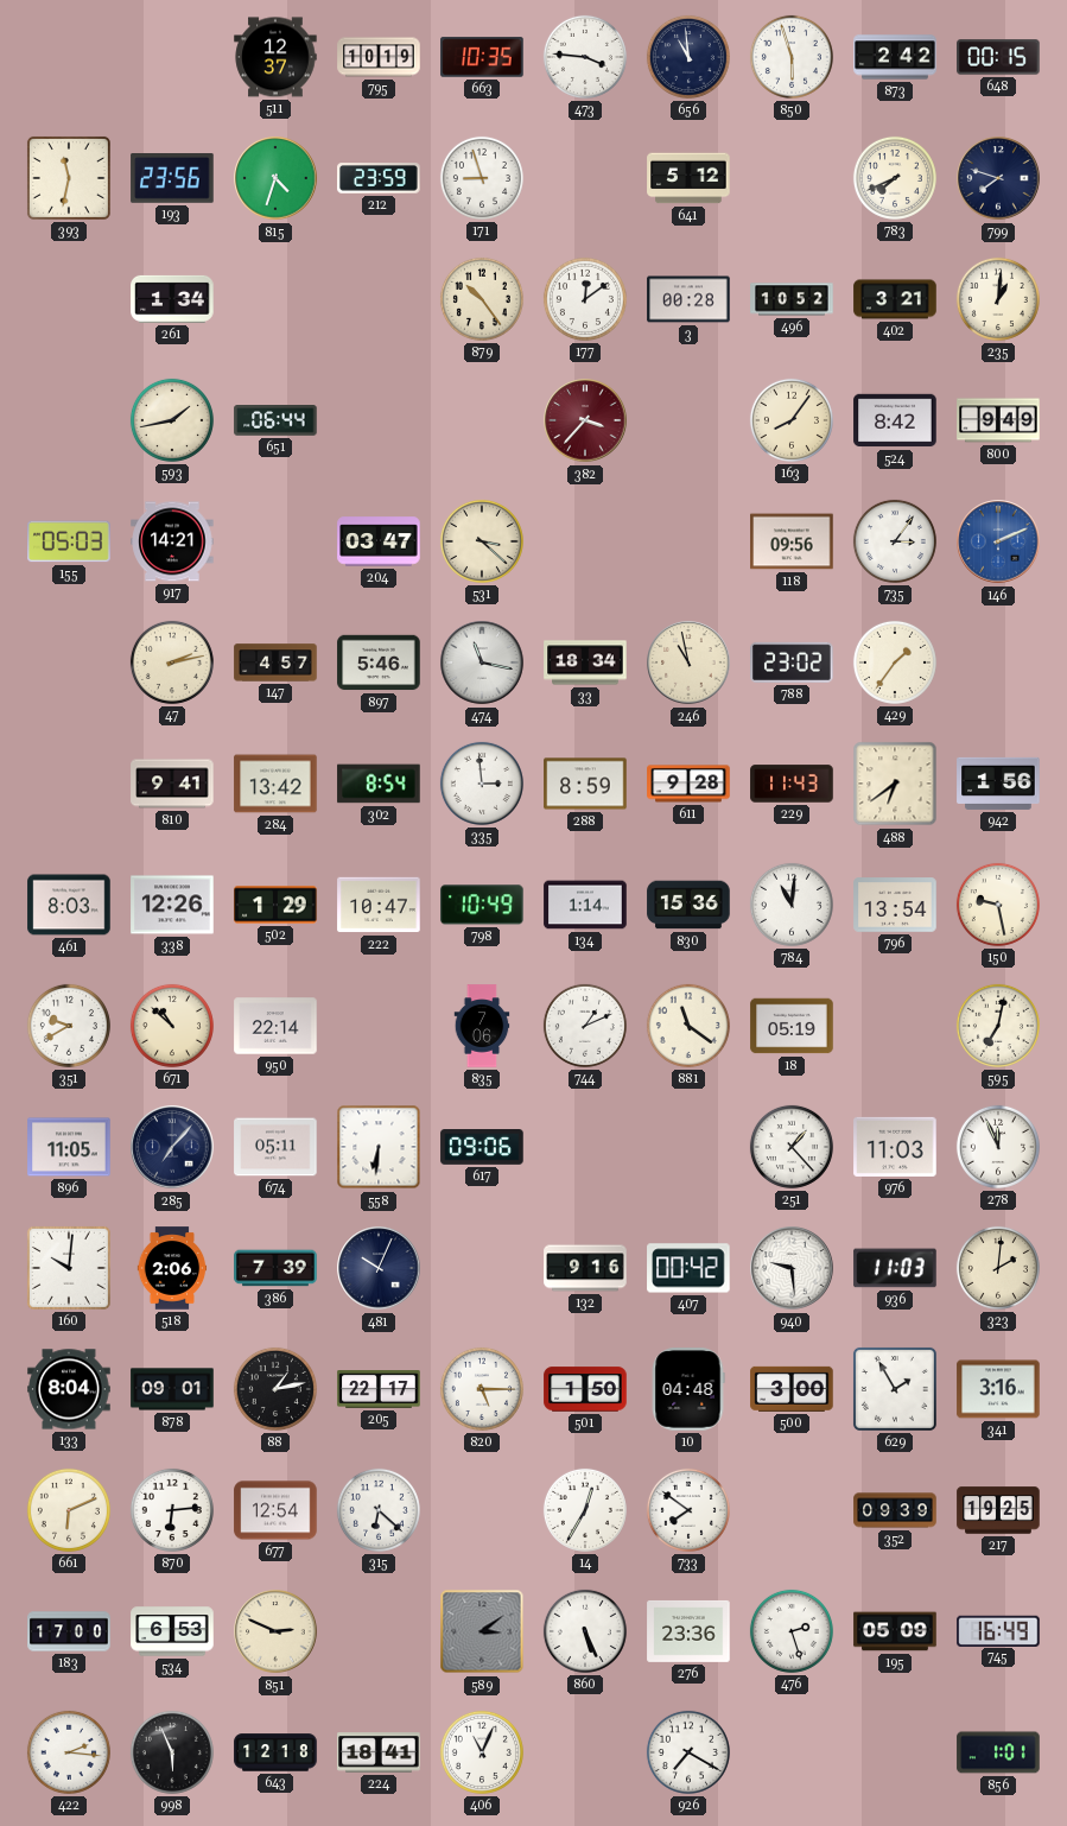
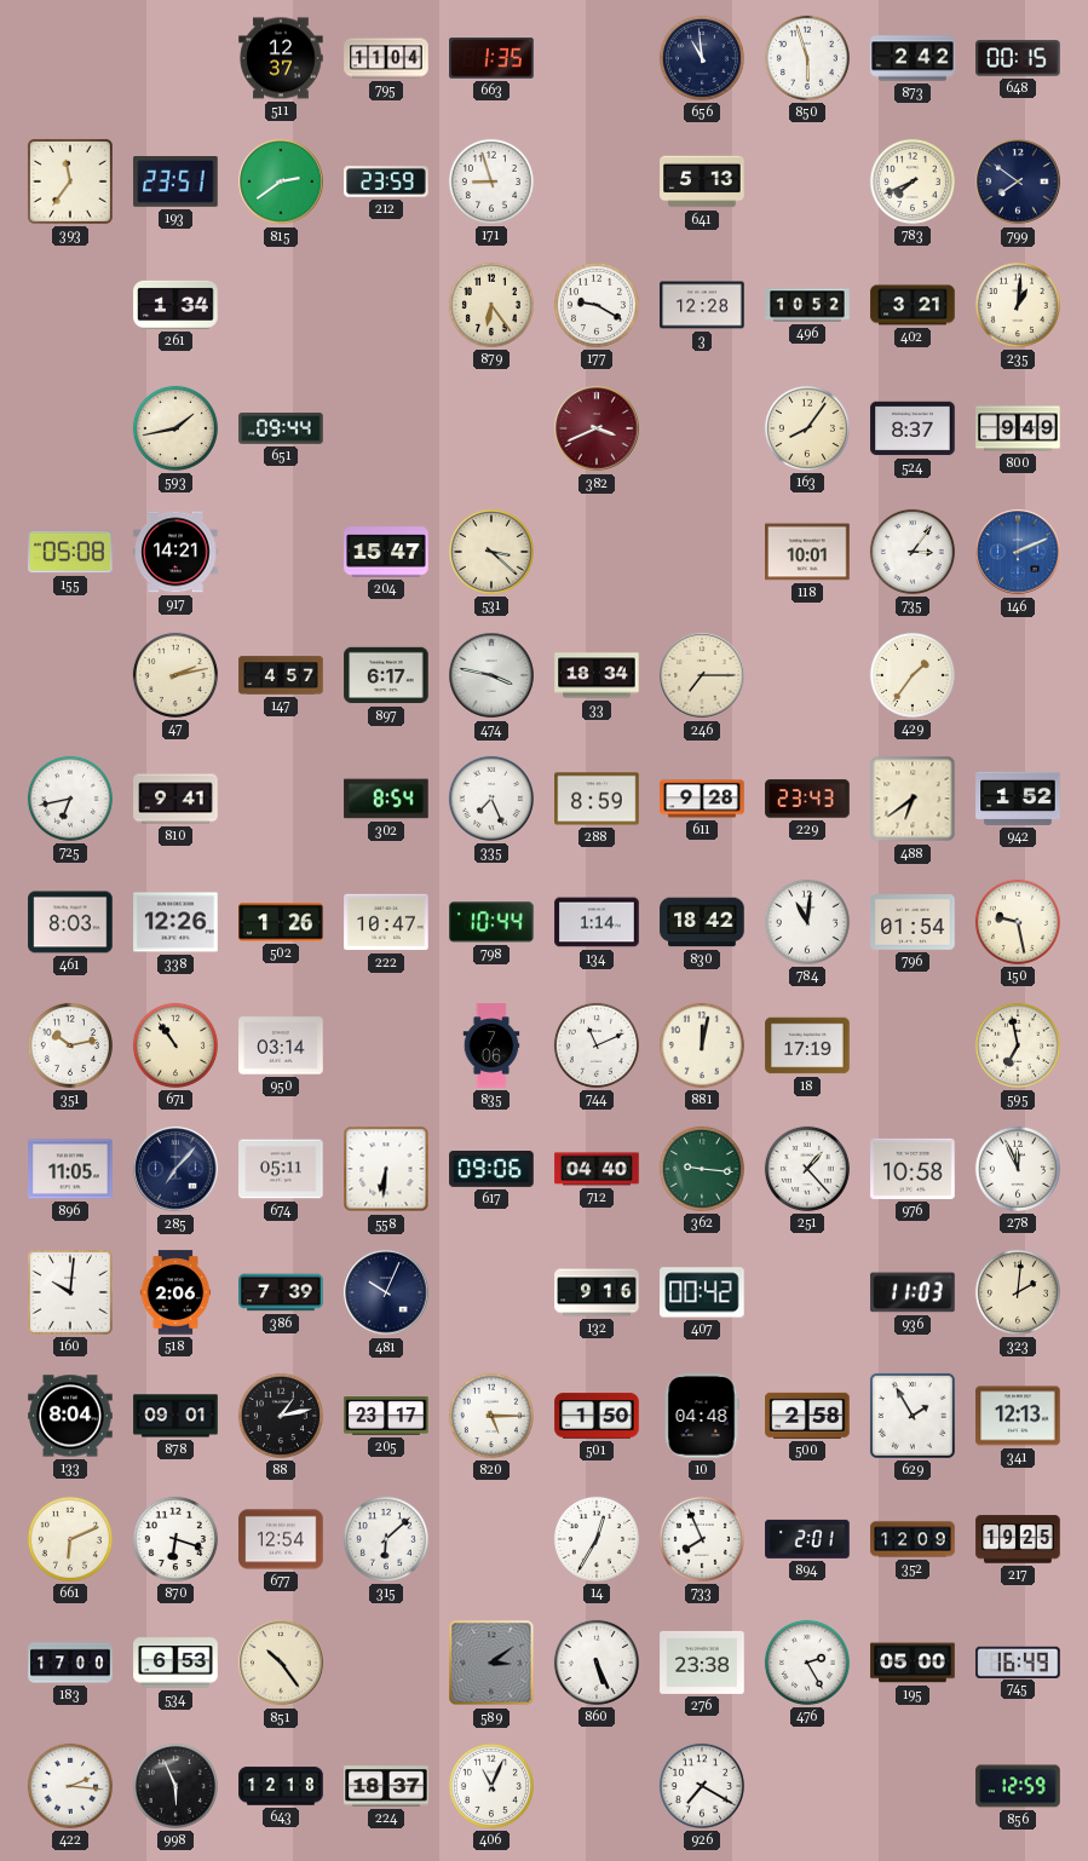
795: 10:19 -> 11:04 (386, 58)
663: 10:35 -> 1:35 (491, 58)
473: 3:46 -> none (585, 57)
393: 11:32 -> 11:36 (70, 182)
193: 23:56 -> 23:51 (175, 183)
815: 4:33 -> 2:39 (281, 182)
641: 5:12 -> 5:13 (702, 182)
799: 7:48 -> 7:51 (1018, 182)
879: 10:24 -> 6:24 (491, 305)
177: 12:09 -> 9:20 (597, 305)
3: 00:28 -> 12:28 (702, 305)
651: 06:44 -> 09:44 (281, 430)
382: 3:37 -> 3:41 (597, 428)
524: 8:42 -> 8:37 (913, 428)
155: 05:03 -> 05:08 (70, 552)
204: 03:47 -> 15:47 (386, 552)
118: 09:56 -> 10:01 (807, 552)
897: 5:46 -> 6:17 (386, 675)
474: 11:17 -> 3:47 (491, 675)
246: 10:58 -> 7:15 (702, 675)
788: 23:02 -> none (792, 662)
725: none -> 6:43 (70, 799)
284: 13:42 -> none (275, 784)
335: 2:59 -> 7:26 (491, 799)
229: 11:43 -> 23:43 (807, 799)
942: 1:56 -> 1:52 (1018, 799)
502: 1:29 -> 1:26 (281, 922)
798: 10:49 -> 10:44 (491, 922)
830: 15:36 -> 18:42 (702, 922)
796: 13:54 -> 01:54 (913, 922)
351: 9:40 -> 10:13 (70, 1045)
671: 10:52 -> 10:54 (175, 1045)
950: 22:14 -> 03:14 (281, 1045)
744: 1:11 -> 11:11 (597, 1045)
881: 11:21 -> 12:02 (702, 1045)
18: 05:19 -> 17:19 (807, 1045)
595: 7:02 -> 6:58 (1018, 1045)
712: none -> 04:40 (597, 1169)
362: none -> 9:16 (702, 1169)
976: 11:03 -> 10:58 (913, 1169)
940: 9:29 -> none (792, 1268)
205: 22:17 -> 23:17 (386, 1417)
500: 3:00 -> 2:58 (807, 1416)
341: 3:16 -> 12:13 (1018, 1416)
870: 6:14 -> 6:18 (175, 1539)
315: 6:22 -> 6:08 (386, 1539)
733: 7:51 -> 7:56 (702, 1539)
894: none -> 2:01 (807, 1539)
352: 09:39 -> 12:09 (913, 1539)
851: 2:49 -> 10:24 (281, 1663)
276: 23:36 -> 23:38 (702, 1663)
476: 2:27 -> 2:25 (807, 1663)
195: 05:09 -> 05:00 (913, 1663)
224: 18:41 -> 18:37 (386, 1786)
856: 1:01 -> 12:59 (1018, 1786)
